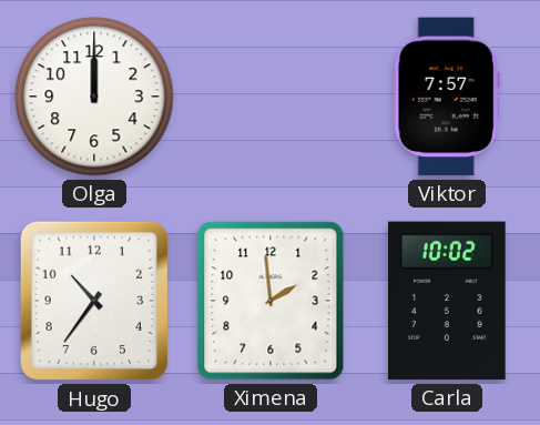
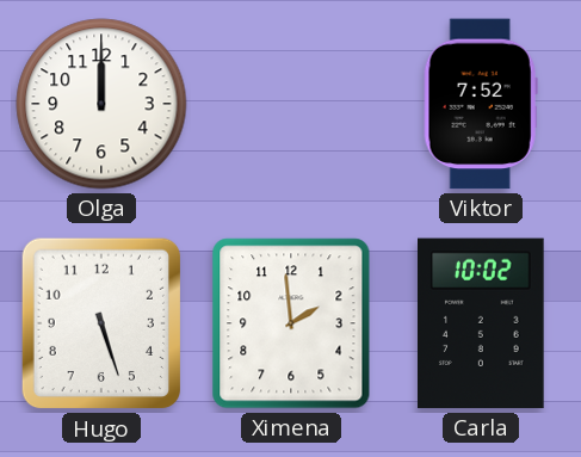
Viktor: 7:57 -> 7:52 (481, 104)
Hugo: 10:36 -> 5:27 (101, 323)
